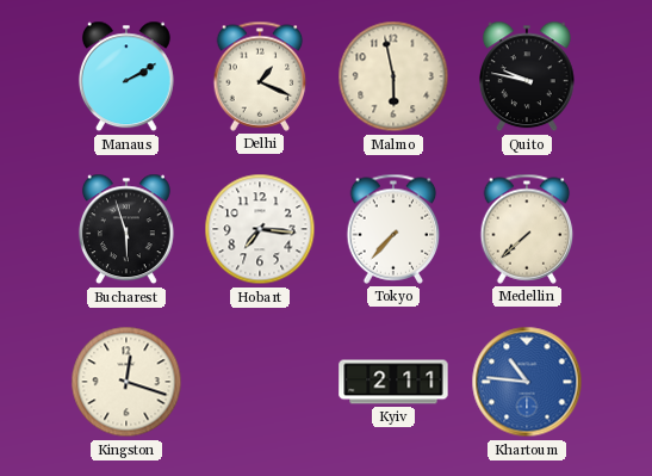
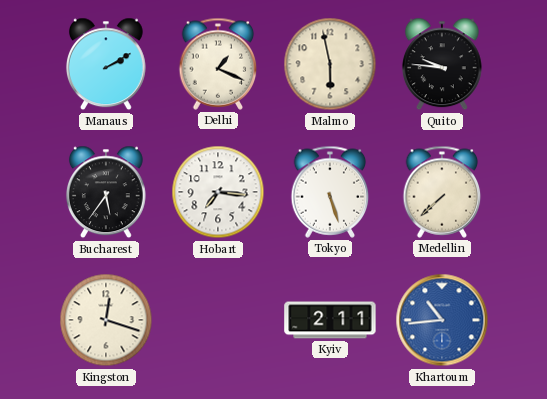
Quito: 9:47 -> 9:46 (442, 64)
Bucharest: 5:57 -> 5:36 (106, 192)
Tokyo: 7:37 -> 5:27 (330, 192)
Khartoum: 10:46 -> 10:44 (442, 320)
